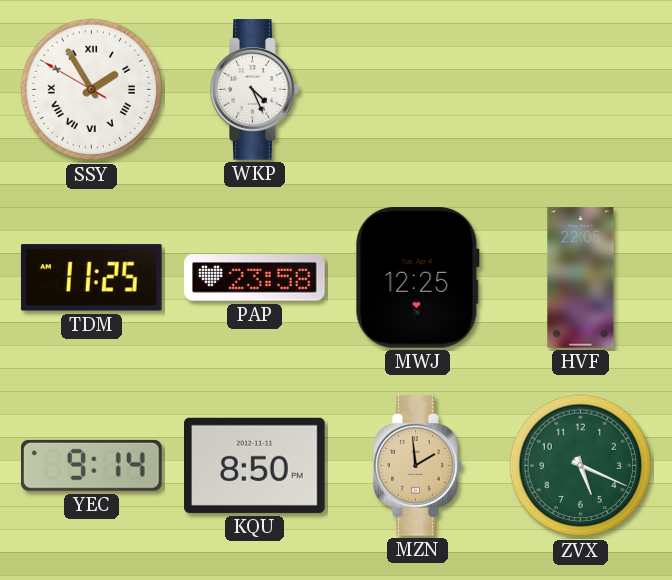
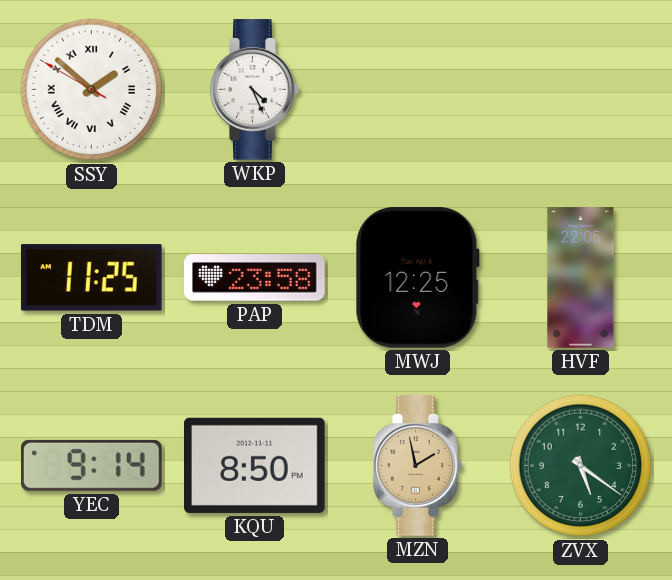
SSY: 1:54 -> 1:51 (92, 90)
MZN: 1:59 -> 1:58 (418, 466)
ZVX: 5:19 -> 5:21 (581, 466)
